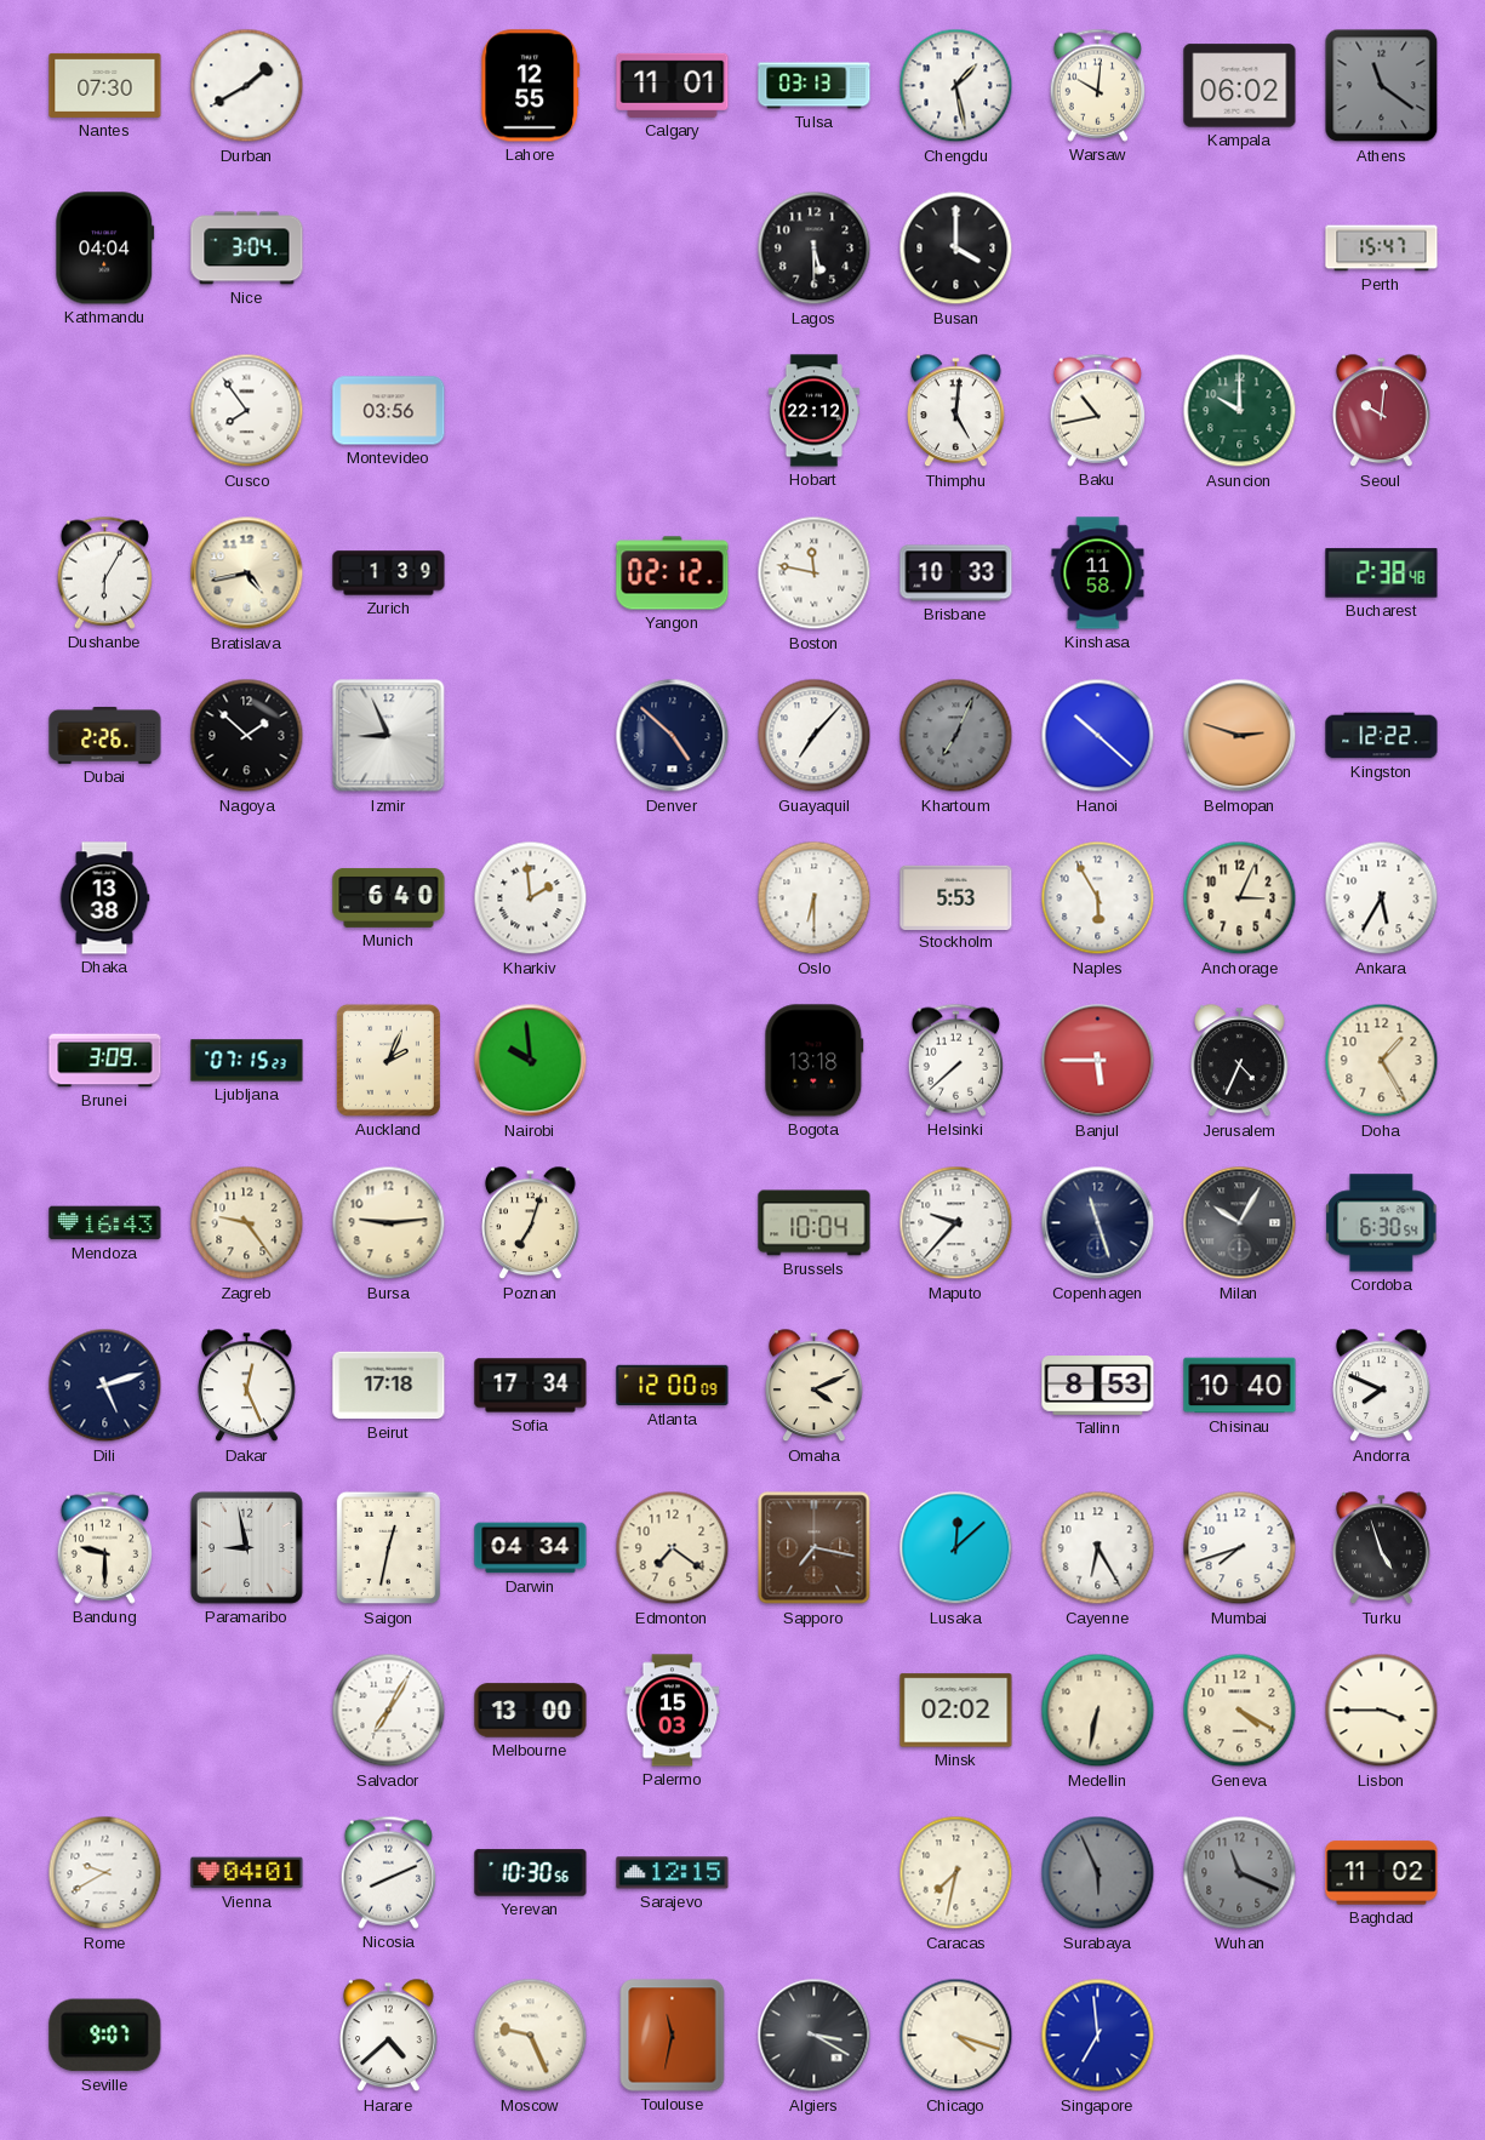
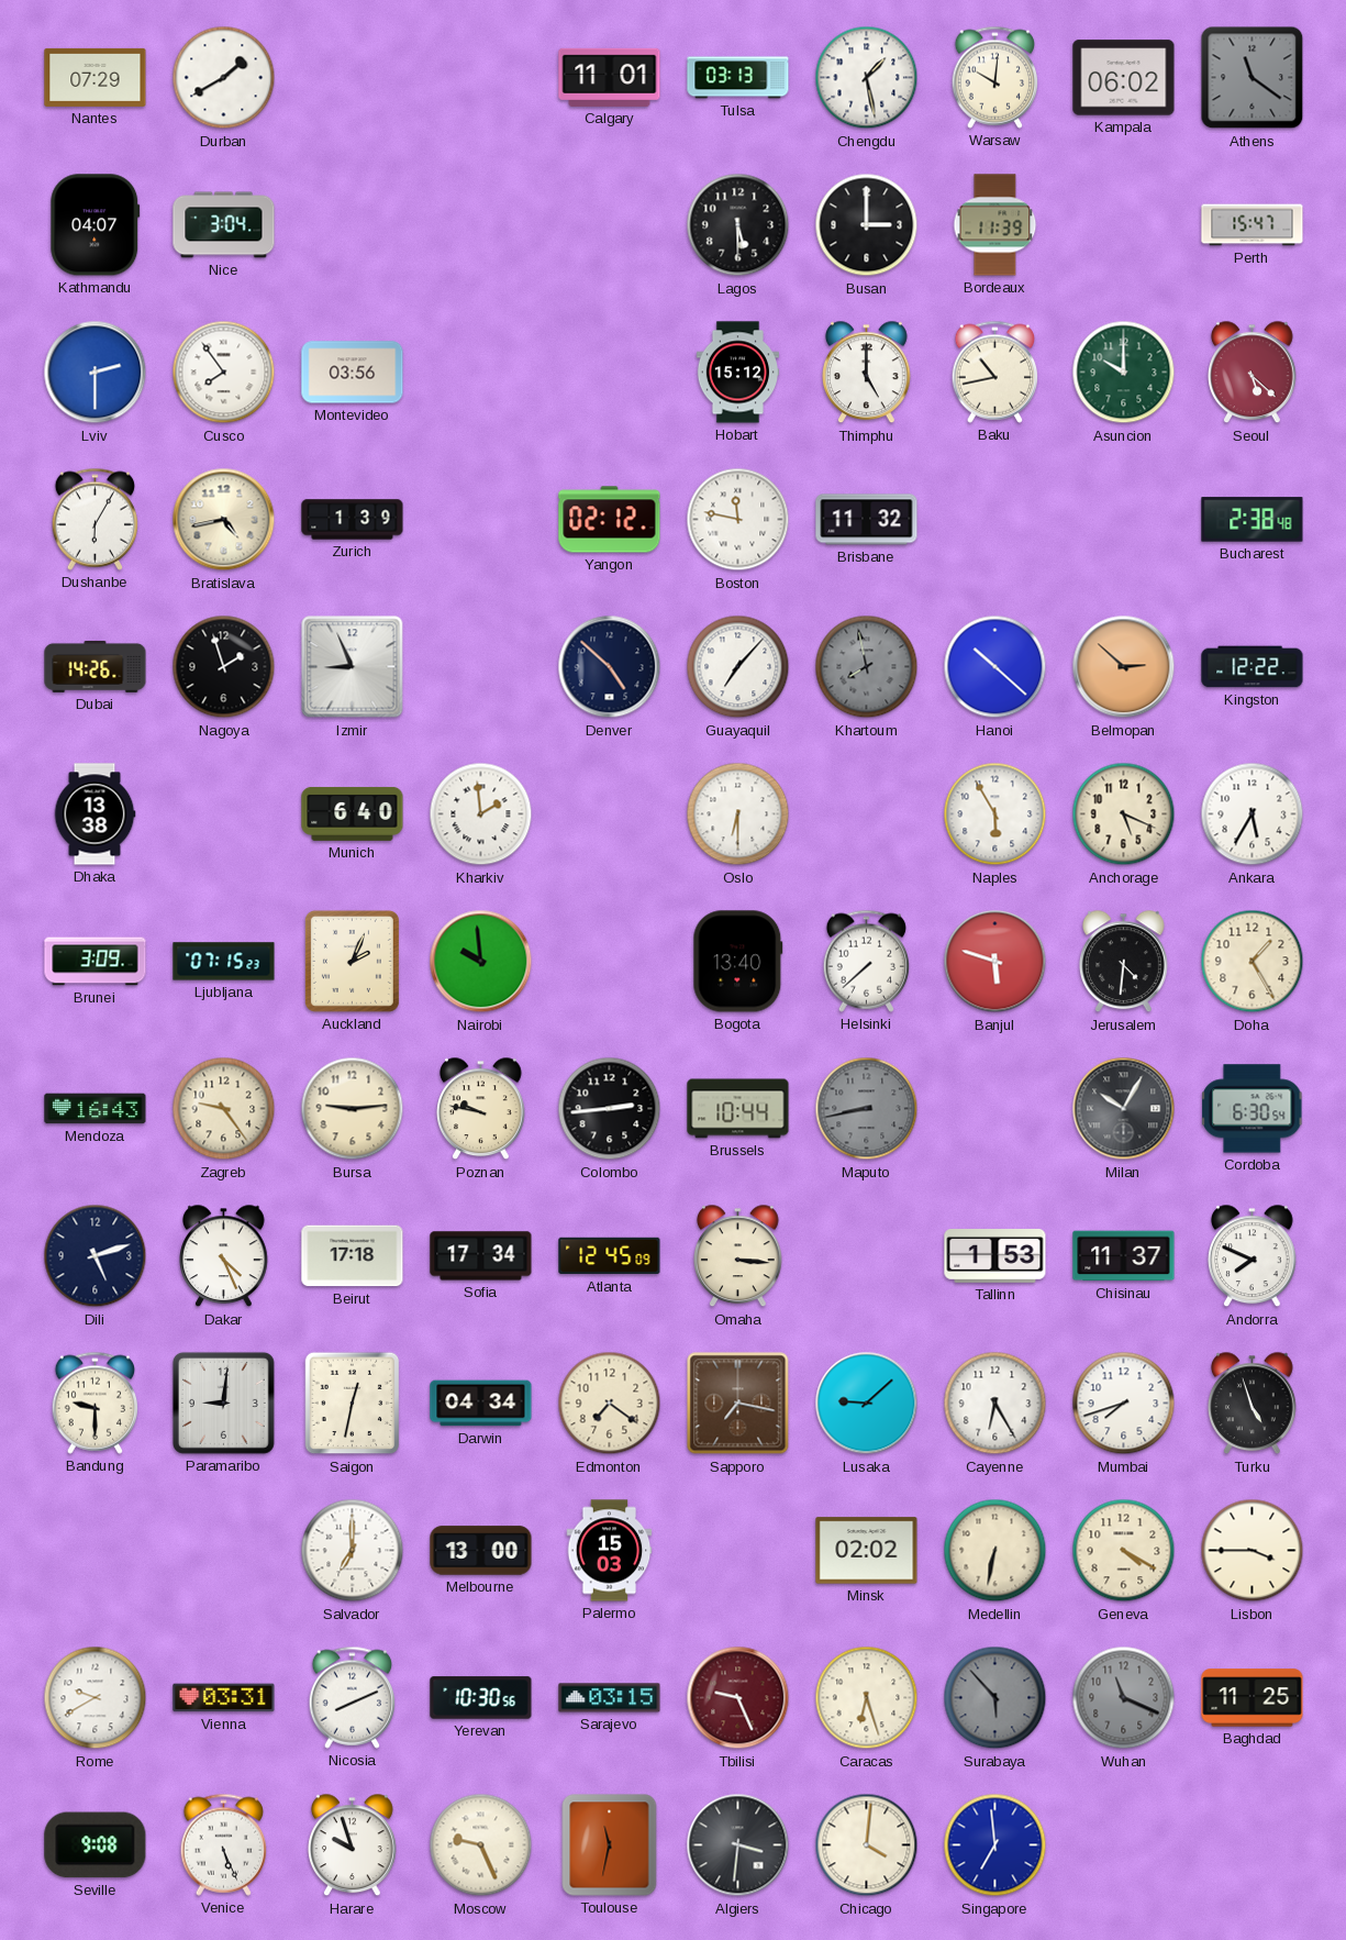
Nantes: 07:30 -> 07:29 (96, 77)
Lahore: 12:55 -> none (531, 86)
Kathmandu: 04:04 -> 04:07 (96, 225)
Busan: 4:00 -> 3:00 (867, 225)
Bordeaux: none -> 11:39 (995, 225)
Lviv: none -> 2:30 (96, 373)
Hobart: 22:12 -> 15:12 (737, 373)
Thimphu: 5:01 -> 5:00 (867, 373)
Seoul: 10:01 -> 5:22 (1253, 373)
Brisbane: 10:33 -> 11:32 (867, 520)
Kinshasa: 11:58 -> none (1098, 573)
Dubai: 2:26 -> 14:26 (96, 666)
Nagoya: 1:52 -> 1:57 (224, 667)
Khartoum: 7:04 -> 7:58 (867, 667)
Belmopan: 2:48 -> 2:52 (1124, 667)
Stockholm: 5:53 -> none (956, 897)
Anchorage: 3:04 -> 5:19 (1124, 814)
Bogota: 13:18 -> 13:40 (738, 962)
Banjul: 5:45 -> 5:48 (995, 962)
Jerusalem: 4:34 -> 4:31 (1124, 962)
Poznan: 7:03 -> 9:47 (481, 1109)
Colombo: none -> 2:44 (610, 1109)
Brussels: 10:04 -> 10:44 (738, 1109)
Maputo: 9:37 -> 8:43 (867, 1109)
Maputo dial: white -> grey (867, 1109)
Copenhagen: 11:27 -> none (1098, 1223)
Dakar: 12:26 -> 4:26 (224, 1256)
Atlanta: 12:00 -> 12:45 (610, 1256)
Omaha: 4:11 -> 3:16 (738, 1256)
Tallinn: 8:53 -> 1:53 (995, 1256)
Chisinau: 10:40 -> 11:37 (1124, 1256)
Paramaribo: 8:58 -> 9:01 (223, 1403)
Lusaka: 12:08 -> 9:08 (867, 1404)
Salvador: 7:05 -> 7:00 (353, 1551)
Vienna: 04:01 -> 03:31 (224, 1698)
Sarajevo: 12:15 -> 03:15 (610, 1698)
Tbilisi: none -> 9:26 (738, 1698)
Caracas: 7:32 -> 6:27 (867, 1698)
Surabaya: 5:56 -> 5:53 (995, 1698)
Baghdad: 11:02 -> 11:25 (1253, 1698)
Seville: 9:07 -> 9:08 (96, 1845)
Venice: none -> 5:26 (224, 1844)
Harare: 4:38 -> 9:57 (353, 1845)
Algiers: 3:20 -> 3:31 (738, 1845)
Chicago: 4:18 -> 4:01 (867, 1845)
